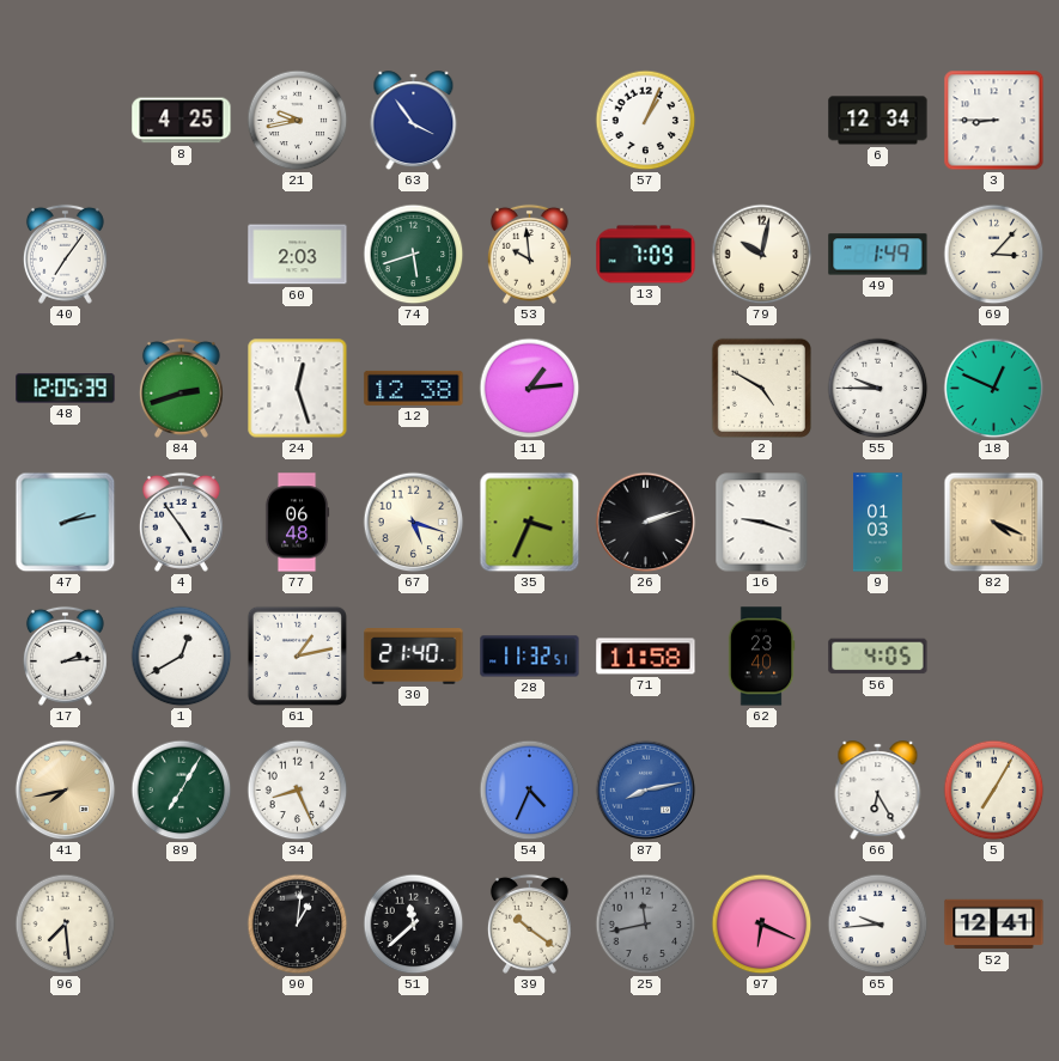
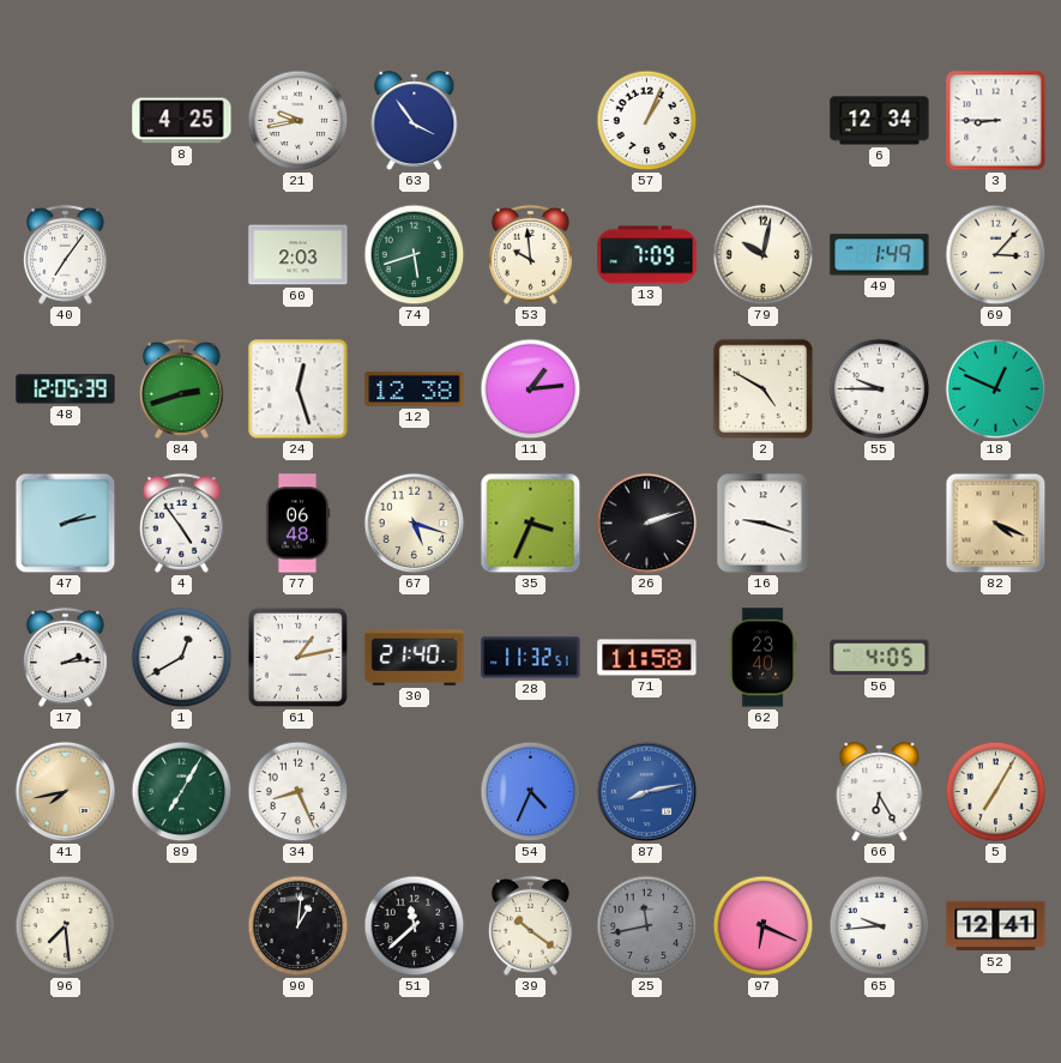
9: 01:03 -> none (878, 523)
